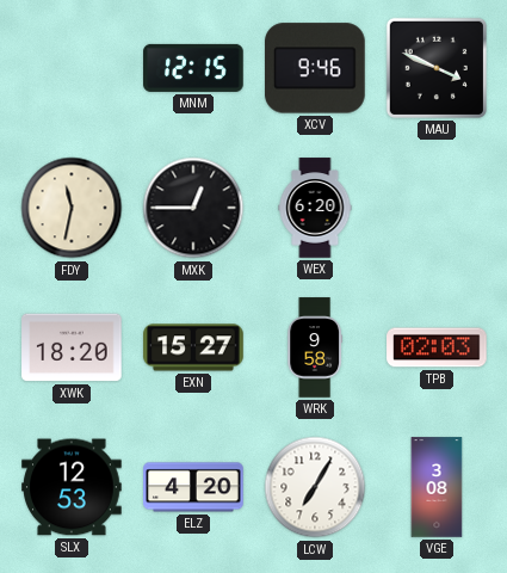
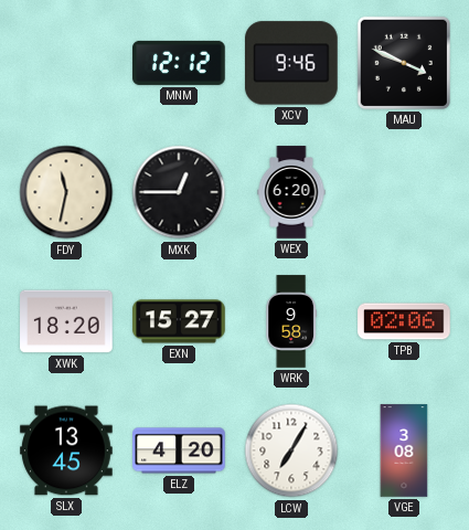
MNM: 12:15 -> 12:12 (179, 63)
TPB: 02:03 -> 02:06 (404, 321)
SLX: 12:53 -> 13:45 (66, 451)
